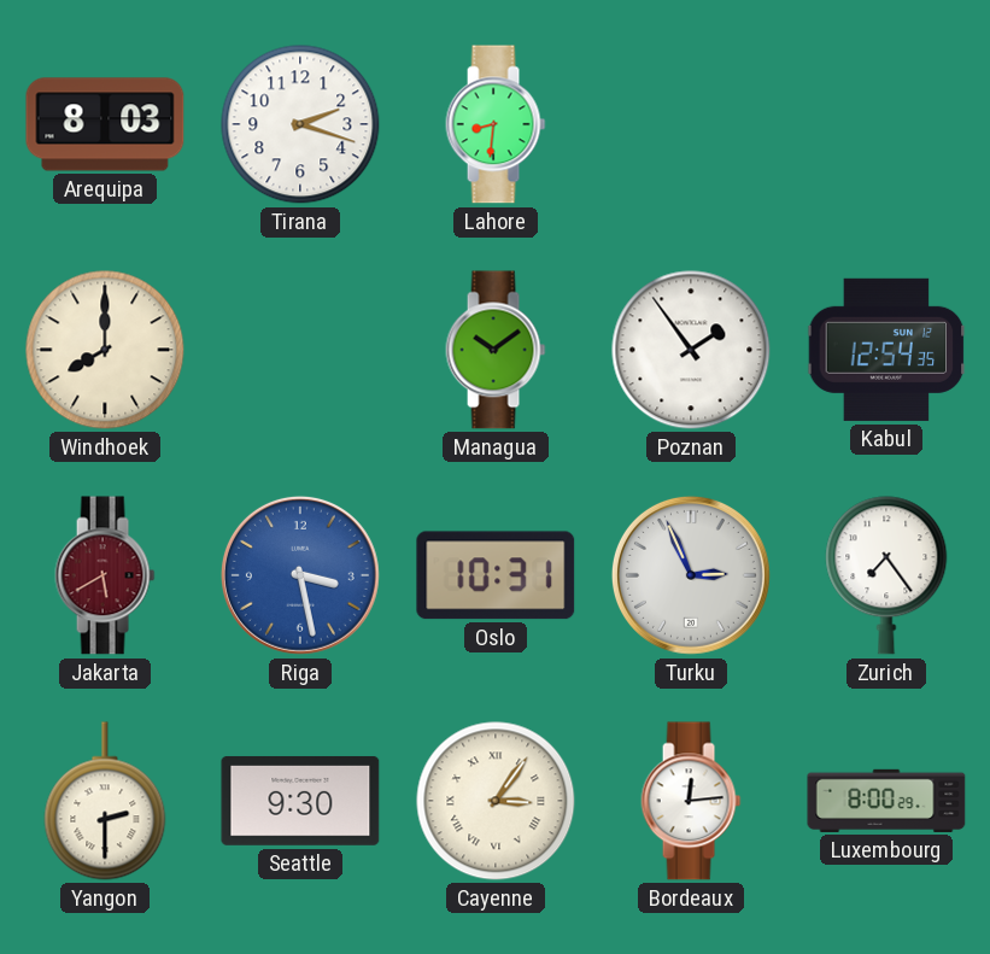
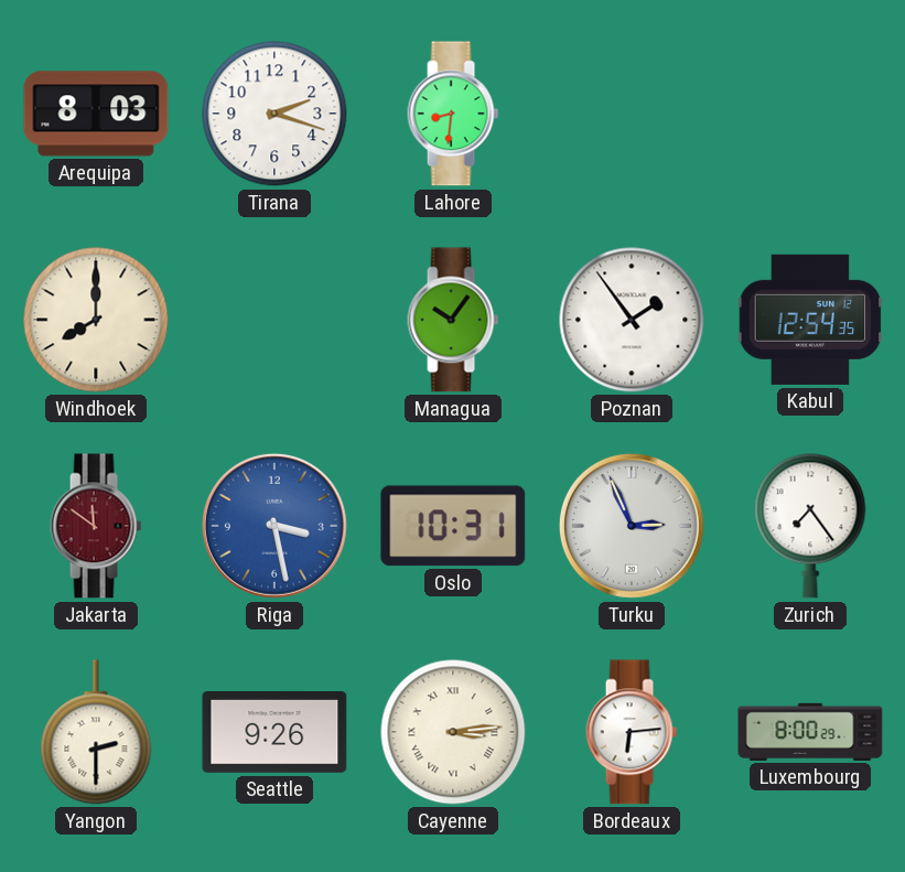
Managua: 10:09 -> 10:06 (453, 320)
Jakarta: 5:40 -> 11:51 (96, 526)
Seattle: 9:30 -> 9:26 (274, 732)
Cayenne: 3:06 -> 3:14 (453, 732)
Bordeaux: 12:14 -> 6:14 (632, 732)
